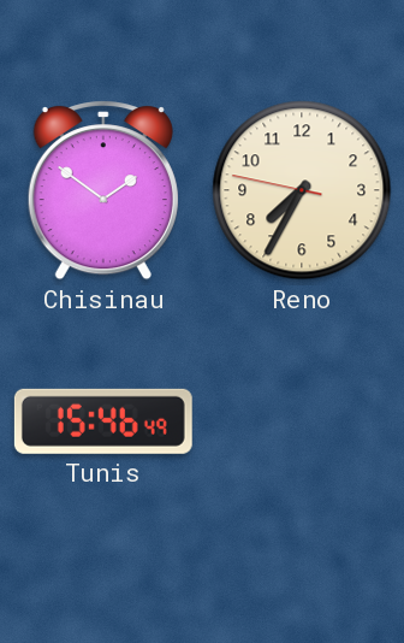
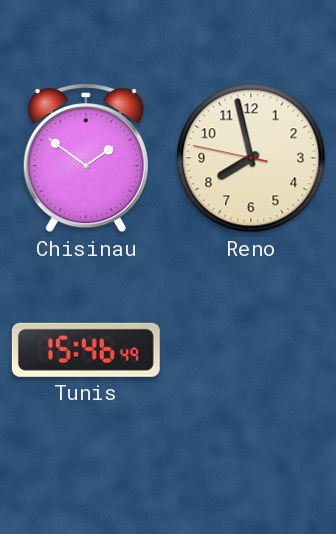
Reno: 7:34 -> 7:57 (251, 158)
